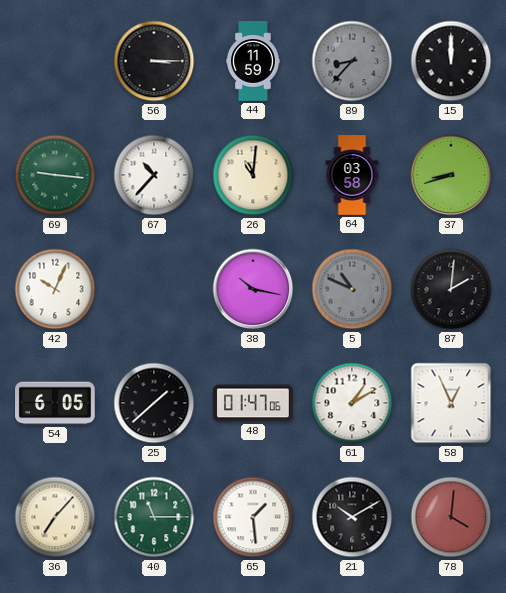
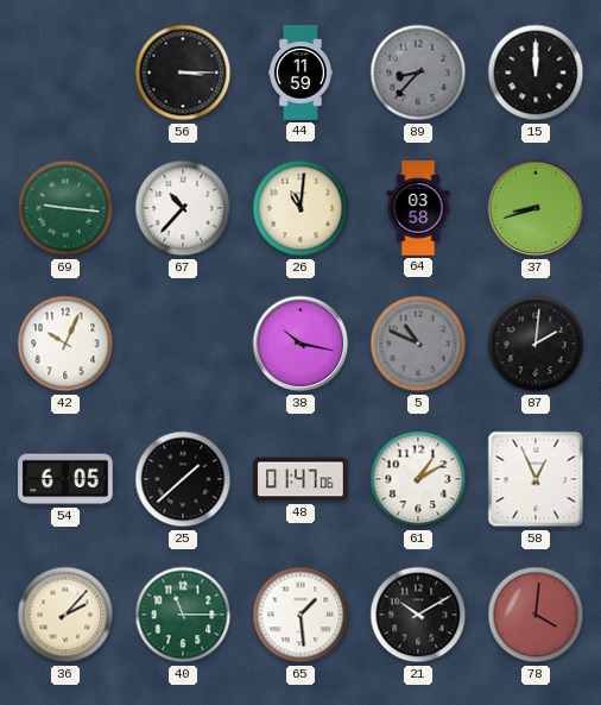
36: 7:07 -> 2:07 (65, 615)
